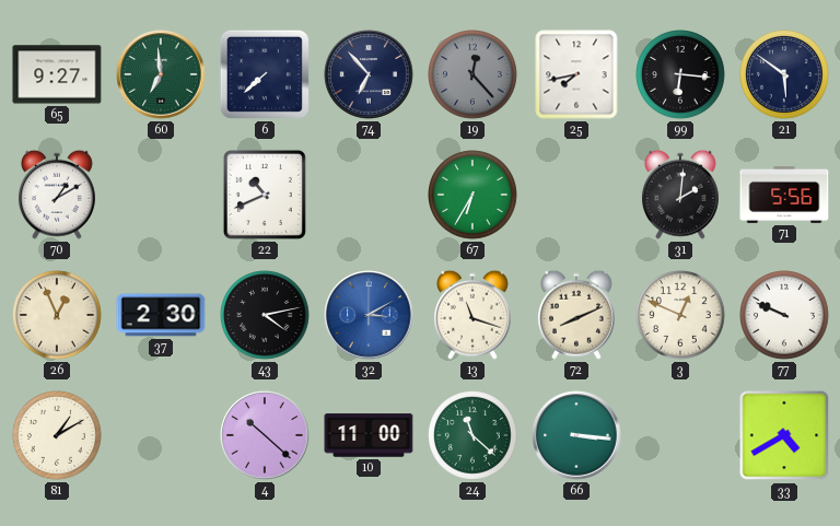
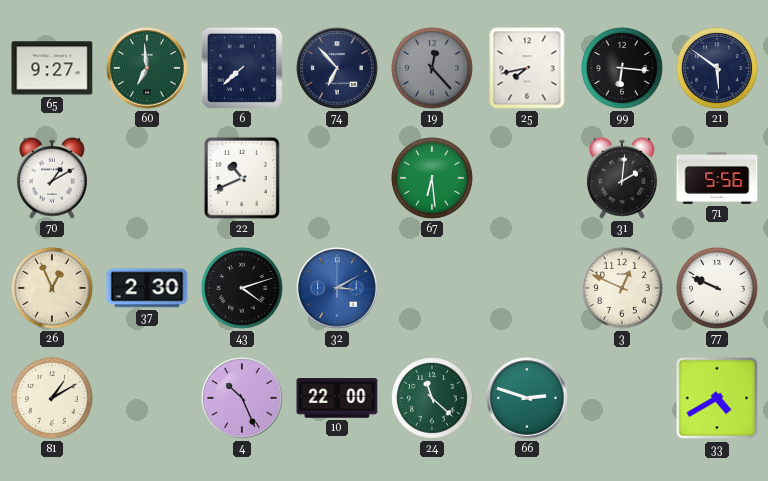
67: 6:35 -> 6:29 (433, 179)
43: 4:13 -> 4:12 (243, 289)
13: 11:18 -> none (472, 315)
72: 8:11 -> none (576, 315)
4: 10:22 -> 10:26 (242, 398)
10: 11:00 -> 22:00 (337, 398)
66: 3:16 -> 2:48 (527, 398)
